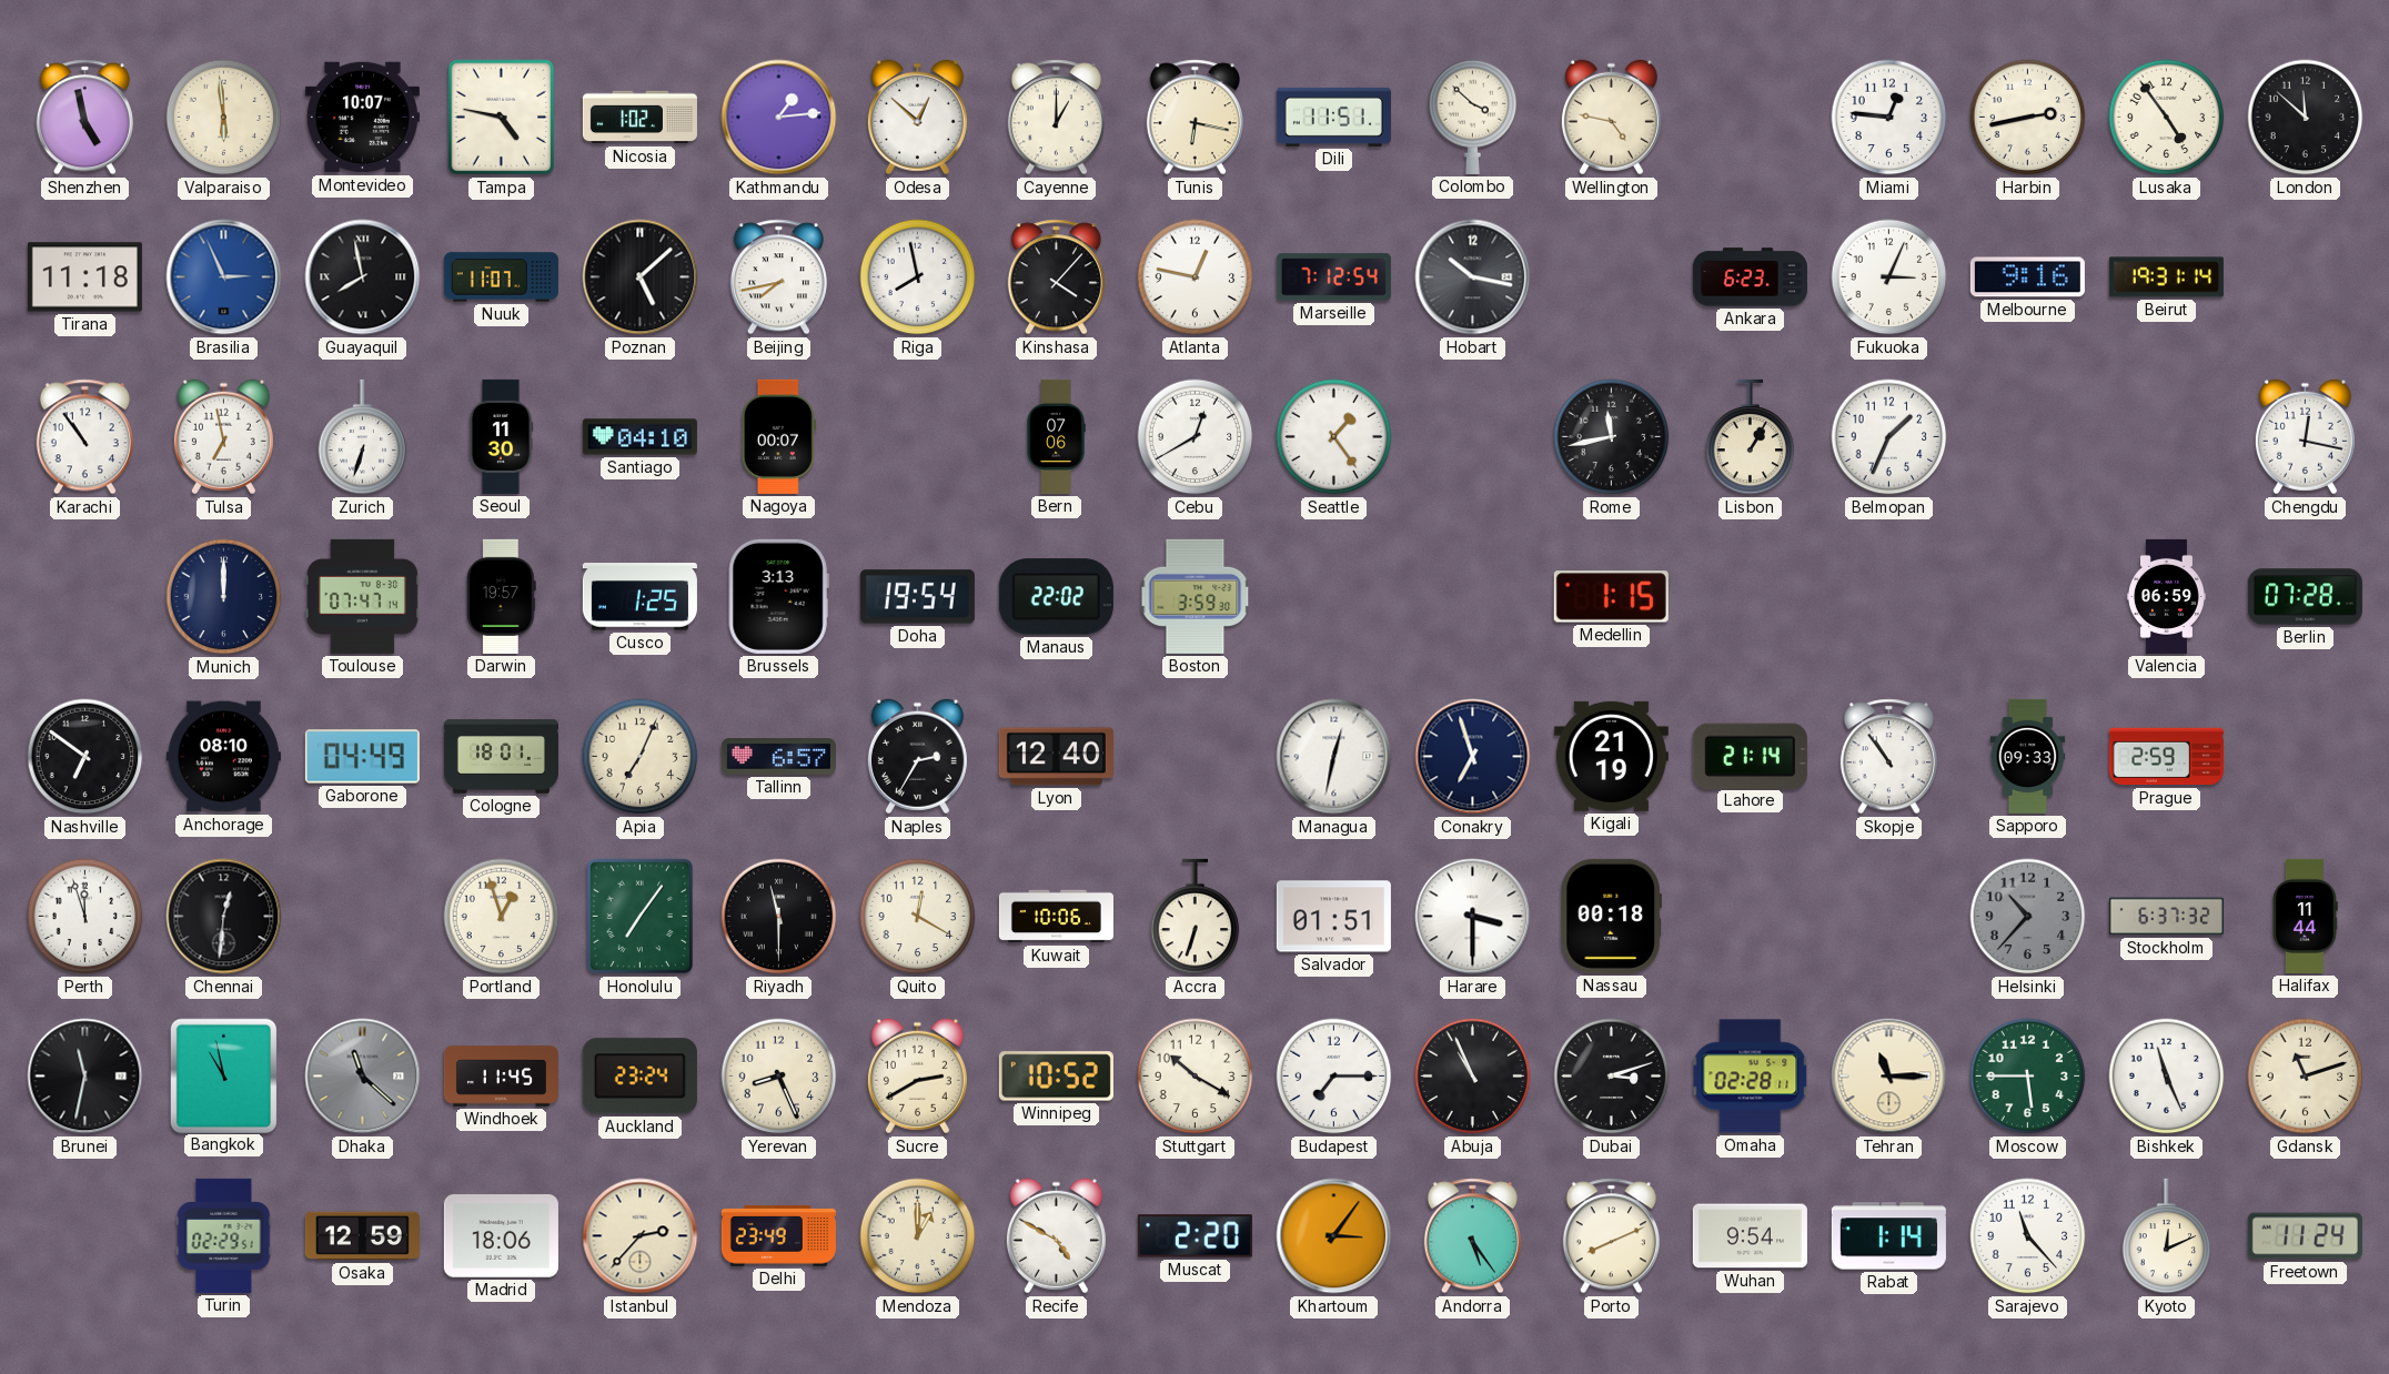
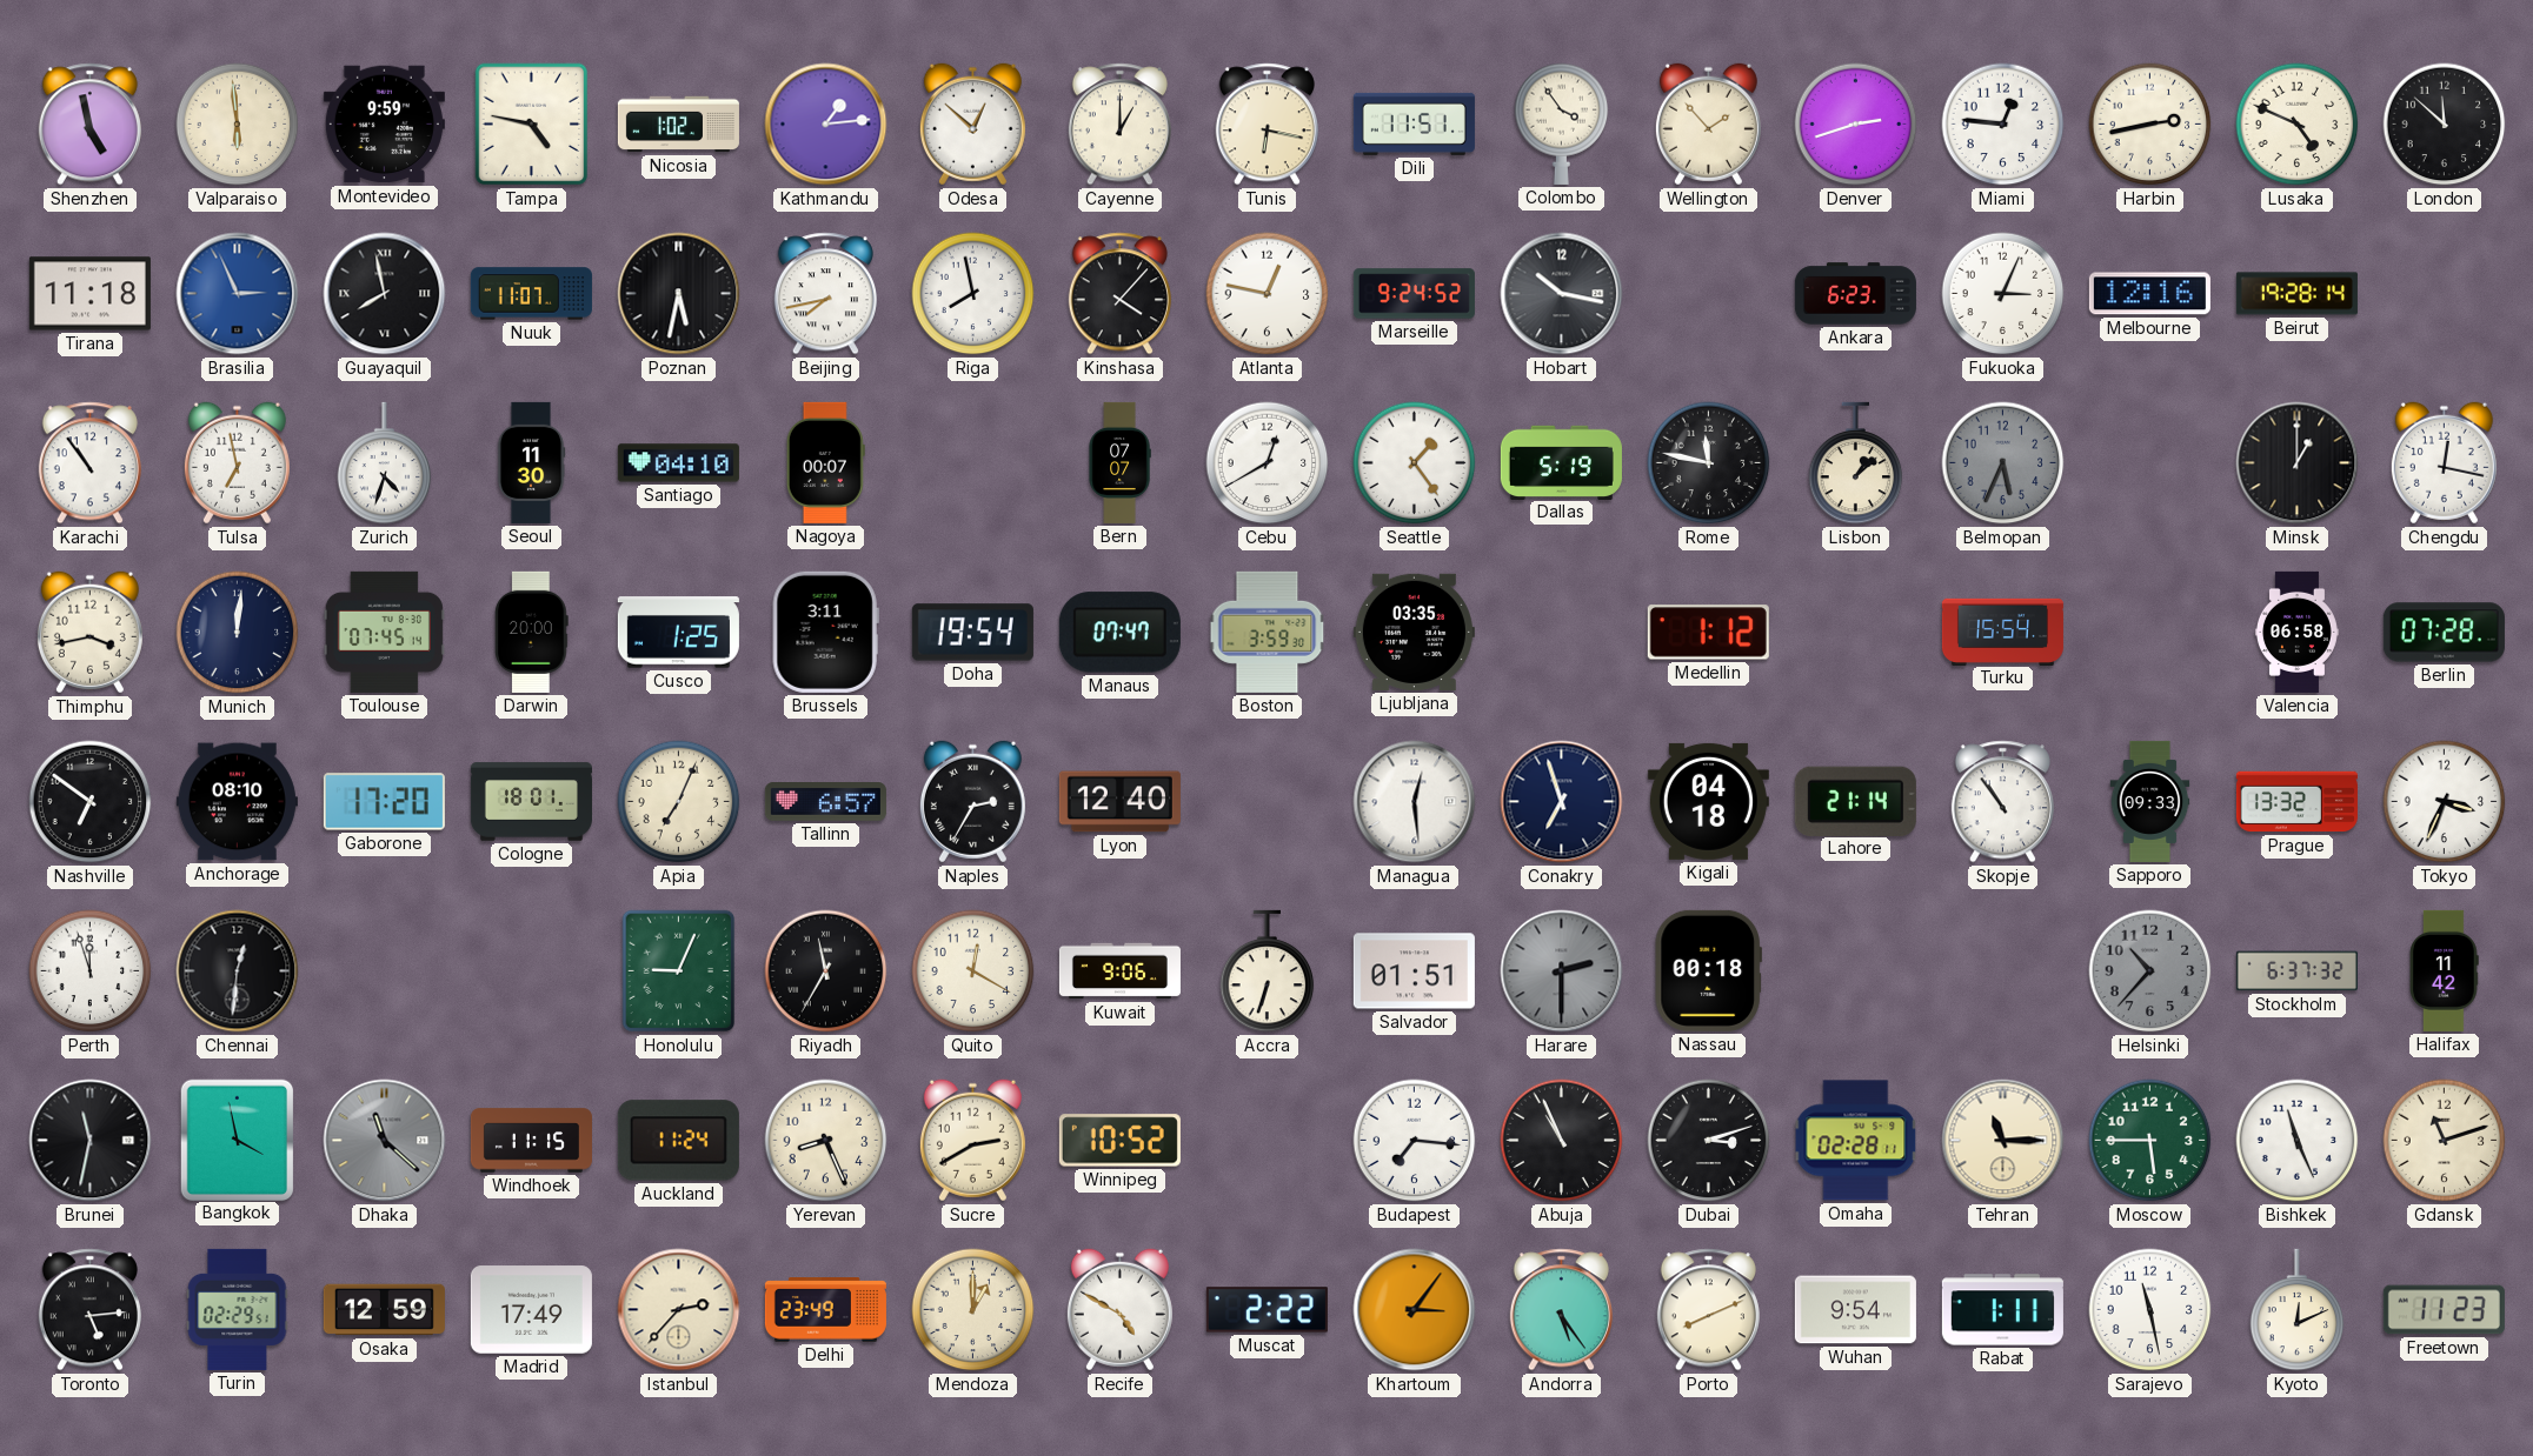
Montevideo: 10:07 -> 9:59 (384, 125)
Colombo: 3:52 -> 3:54 (1562, 123)
Wellington: 4:47 -> 1:53 (1708, 125)
Denver: none -> 2:42 (1856, 125)
Lusaka: 4:54 -> 4:49 (2298, 125)
Poznan: 5:08 -> 5:32 (679, 294)
Marseille: 7:12 -> 9:24 (1414, 294)
Melbourne: 9:16 -> 12:16 (2149, 294)
Beirut: 19:31 -> 19:28 (2296, 294)
Zurich: 6:33 -> 4:33 (385, 463)
Bern: 07:06 -> 07:07 (1119, 462)
Dallas: none -> 5:19 (1561, 462)
Rome: 11:43 -> 11:47 (1709, 463)
Lisbon: 1:05 -> 1:08 (1856, 463)
Belmopan: 1:34 -> 5:34 (2003, 463)
Belmopan dial: white -> grey (2003, 463)
Minsk: none -> 1:00 (2298, 463)
Thimphu: none -> 3:43 (89, 633)
Munich: 12:00 -> 12:01 (238, 633)
Toulouse: 07:47 -> 07:45 (384, 632)
Darwin: 19:57 -> 20:00 (531, 632)
Brussels: 3:13 -> 3:11 (825, 632)
Manaus: 22:02 -> 07:47 (1119, 633)
Ljubljana: none -> 03:35 (1414, 632)
Medellin: 1:15 -> 1:12 (1708, 633)
Turku: none -> 15:54 (2002, 632)
Valencia: 06:59 -> 06:58 (2296, 632)
Gaborone: 04:49 -> 17:20 (384, 802)
Managua: 12:32 -> 12:29 (1415, 802)
Kigali: 21:19 -> 04:18 (1708, 801)
Prague: 2:59 -> 13:32 (2296, 802)
Tokyo: none -> 3:34 (2445, 802)
Portland: 12:57 -> none (502, 917)
Honolulu: 7:06 -> 9:04 (679, 971)
Riyadh: 11:30 -> 11:35 (826, 971)
Kuwait: 10:06 -> 9:06 (1119, 971)
Harare: 3:30 -> 2:30 (1562, 971)
Harare dial: white -> grey (1562, 971)
Halifax: 11:44 -> 11:42 (2444, 970)
Bangkok: 10:58 -> 3:58 (237, 1140)
Windhoek: 11:45 -> 11:15 (531, 1141)
Auckland: 23:24 -> 11:24 (678, 1141)
Stuttgart: 10:20 -> none (1196, 1077)
Budapest: 7:15 -> 7:16 (1415, 1141)
Toronto: none -> 5:14 (89, 1310)
Madrid: 18:06 -> 17:49 (531, 1310)
Muscat: 2:20 -> 2:22 (1266, 1310)
Rabat: 1:14 -> 1:11 (2002, 1310)
Sarajevo: 11:23 -> 11:28 (2150, 1310)
Freetown: 11:24 -> 11:23 (2444, 1310)
